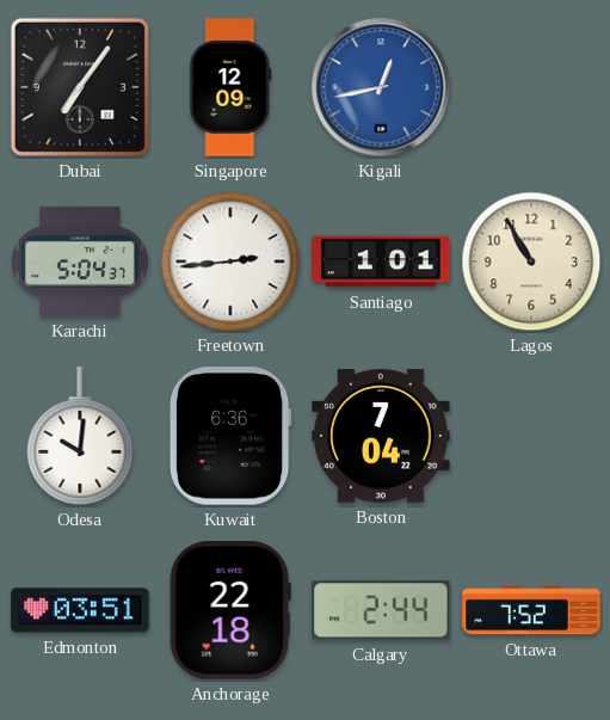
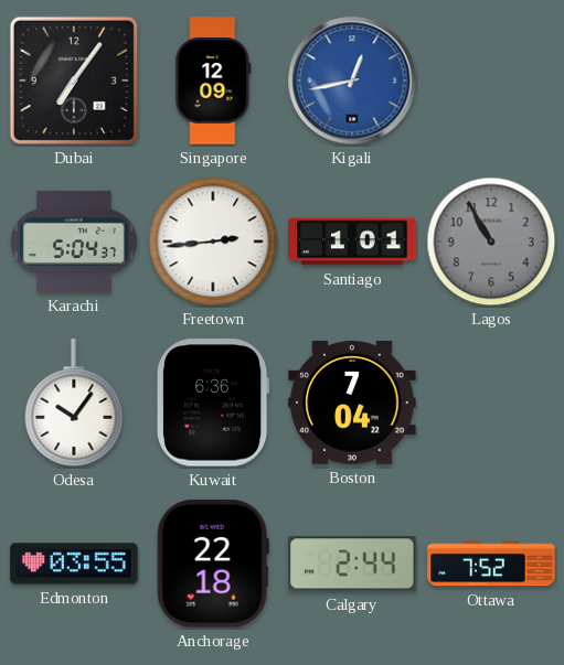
Lagos dial: cream -> grey (491, 242)
Odesa: 10:01 -> 10:06 (74, 403)
Edmonton: 03:51 -> 03:55 (74, 564)
